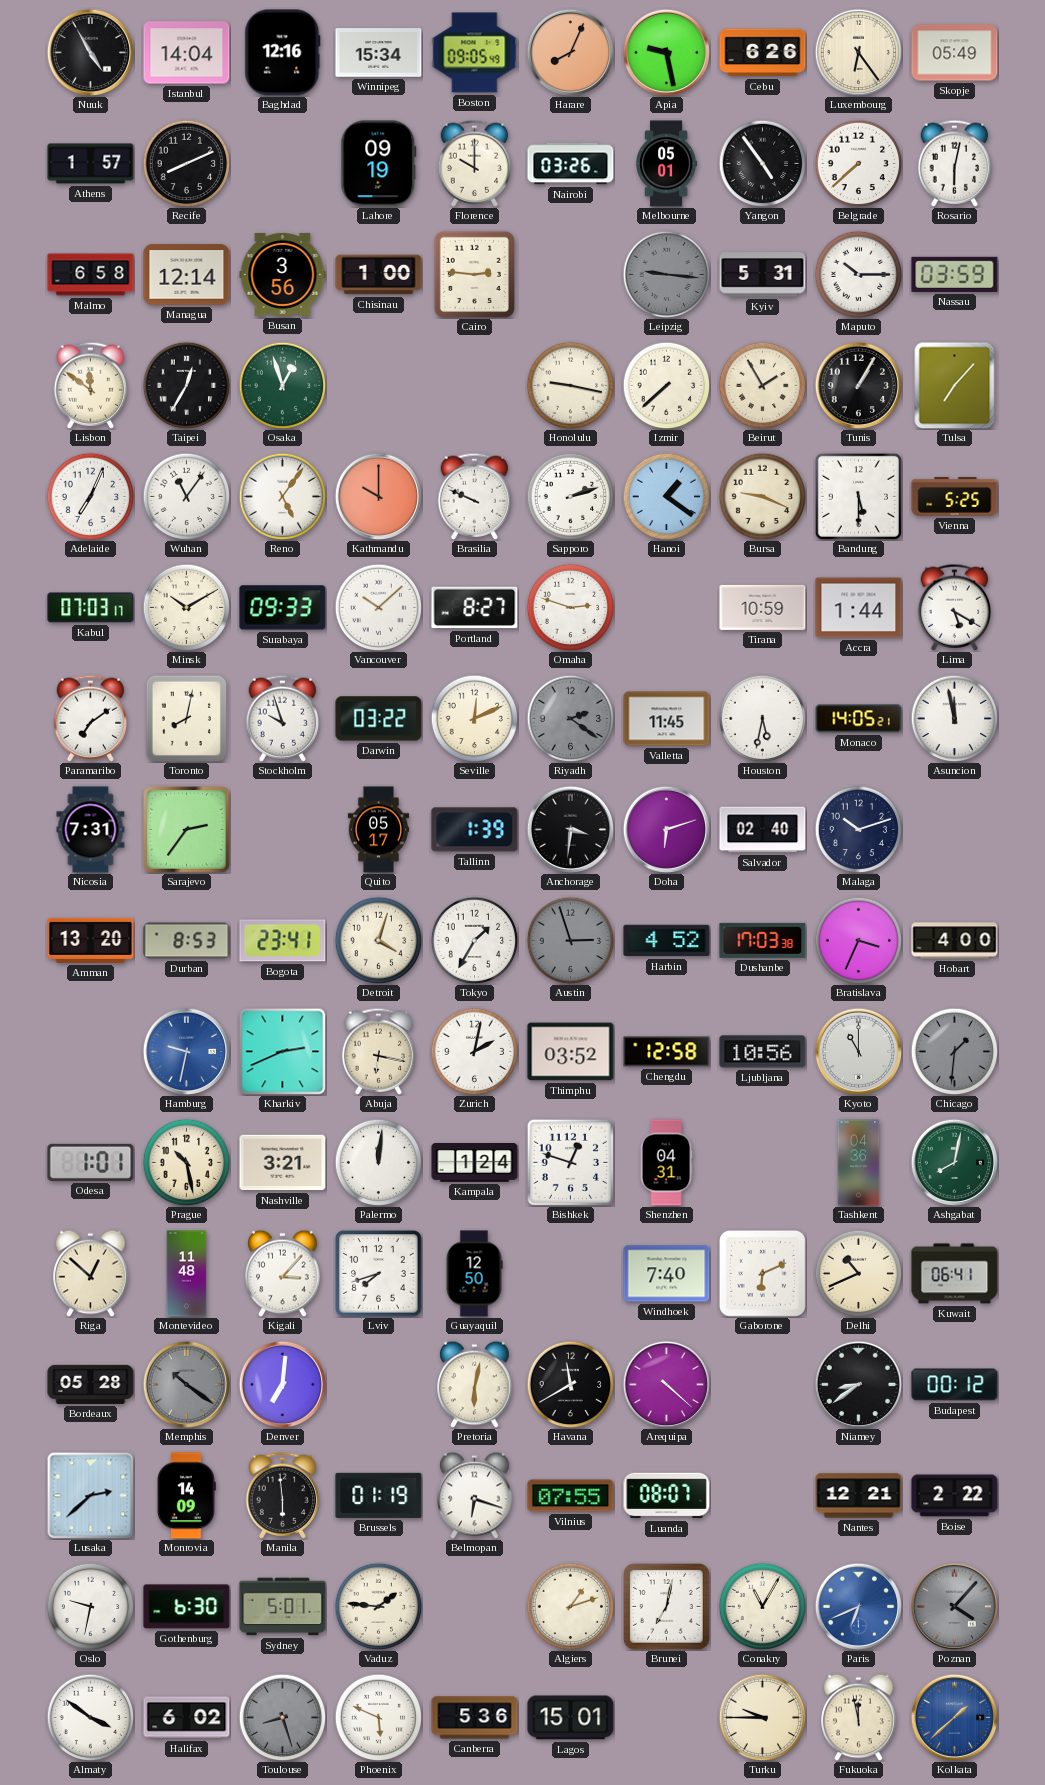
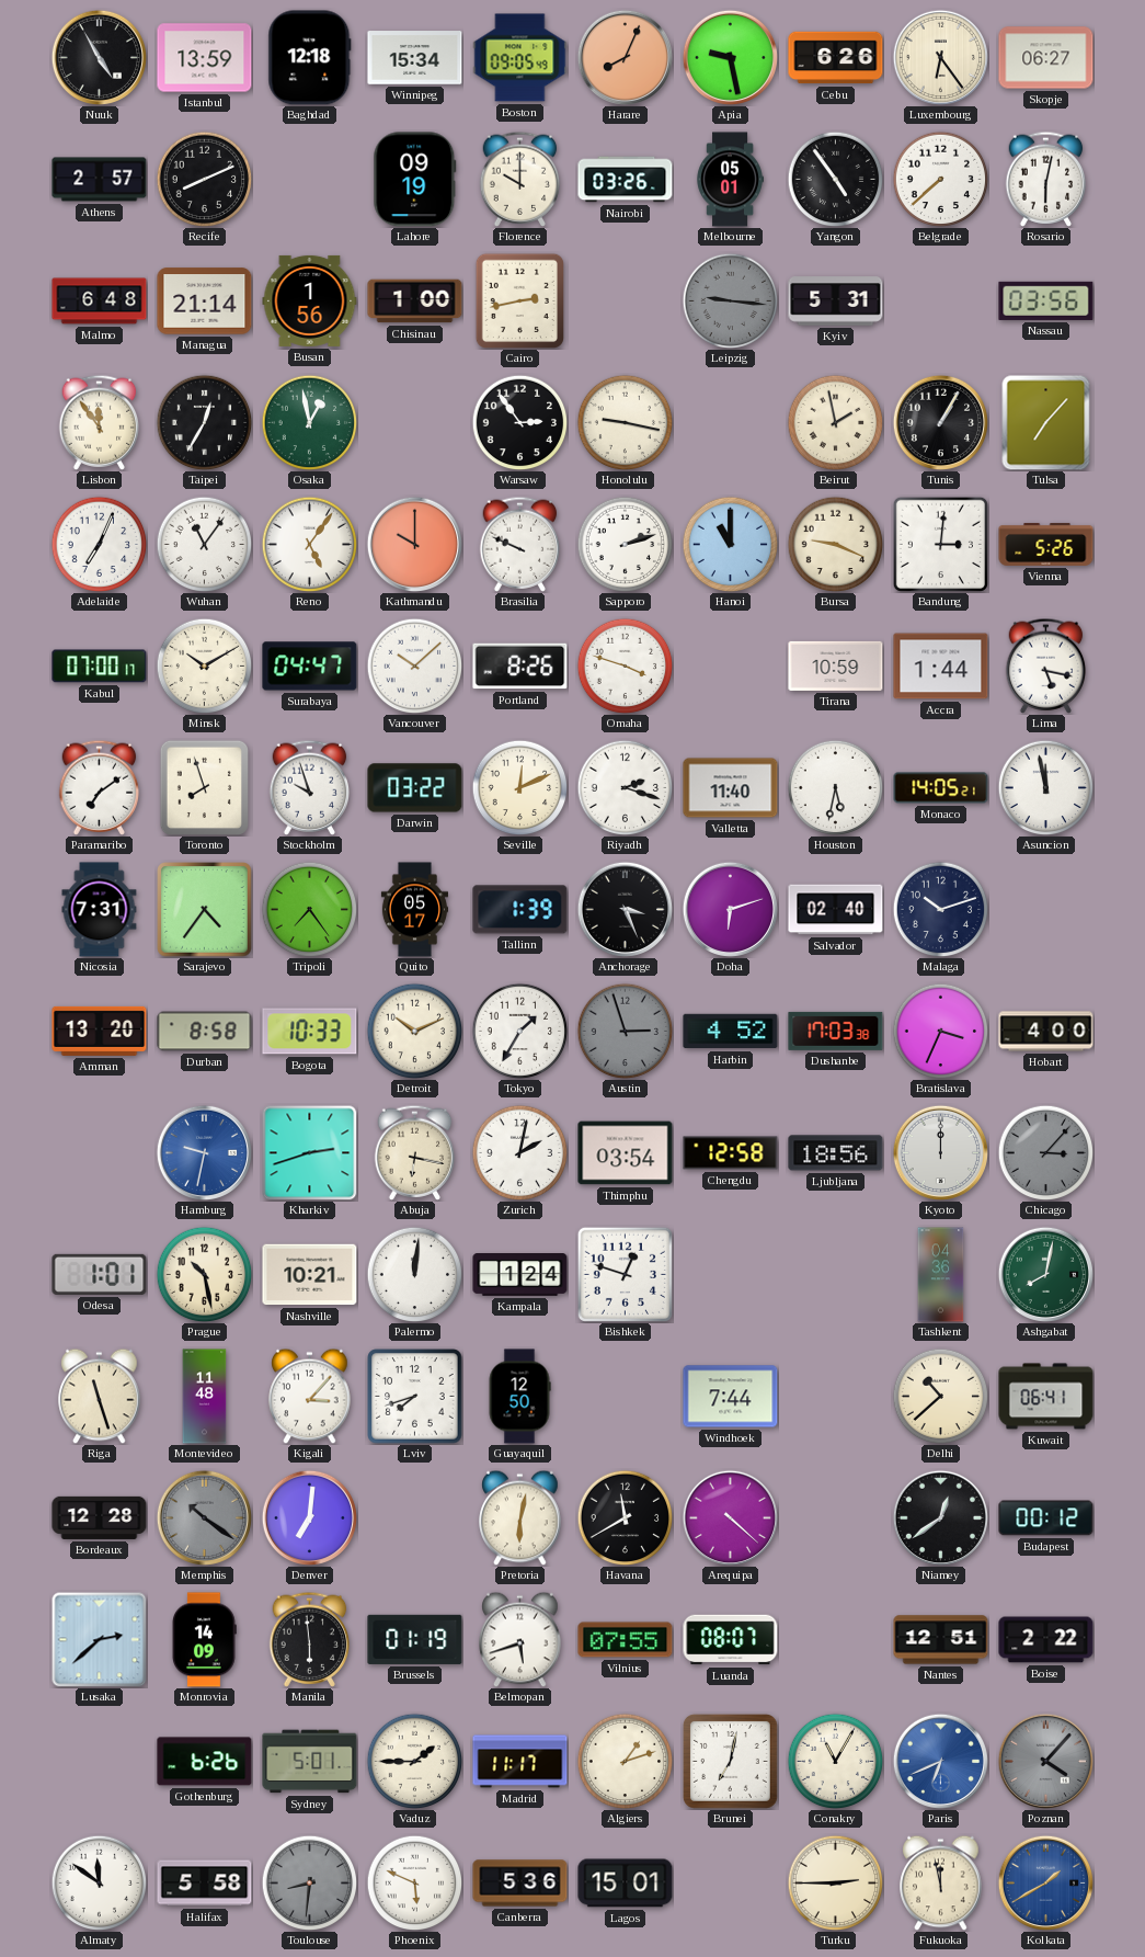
Istanbul: 14:04 -> 13:59 (205, 58)
Baghdad: 12:16 -> 12:18 (310, 58)
Skopje: 05:49 -> 06:27 (1046, 58)
Athens: 1:57 -> 2:57 (100, 180)
Malmo: 6:58 -> 6:48 (100, 301)
Managua: 12:14 -> 21:14 (205, 301)
Busan: 3:56 -> 1:56 (310, 300)
Cairo: 2:46 -> 2:43 (519, 300)
Maputo: 10:15 -> none (858, 274)
Nassau: 03:59 -> 03:56 (1046, 300)
Lisbon: 11:51 -> 11:54 (100, 422)
Osaka: 12:57 -> 12:58 (309, 422)
Warsaw: none -> 2:54 (519, 422)
Izmir: 7:38 -> none (666, 385)
Beirut: 1:55 -> 1:58 (835, 422)
Hanoi: 1:21 -> 11:00 (730, 544)
Bandung: 5:30 -> 3:01 (940, 544)
Vienna: 5:25 -> 5:26 (1046, 544)
Kabul: 07:03 -> 07:00 (100, 667)
Surabaya: 09:33 -> 04:47 (310, 667)
Portland: 8:27 -> 8:26 (520, 667)
Omaha: 2:48 -> 3:48 (625, 665)
Lima: 5:20 -> 5:17 (1046, 665)
Toronto: 8:02 -> 7:57 (204, 787)
Riyadh: 2:21 -> 2:18 (625, 787)
Riyadh dial: grey -> white (625, 787)
Valletta: 11:45 -> 11:40 (731, 788)
Sarajevo: 2:36 -> 4:36 (205, 910)
Tripoli: none -> 7:24 (309, 909)
Anchorage: 3:31 -> 3:26 (625, 909)
Durban: 8:53 -> 8:58 (205, 1032)
Bogota: 23:41 -> 10:33 (310, 1032)
Detroit: 4:03 -> 10:11 (414, 1031)
Kharkiv: 2:41 -> 2:42 (309, 1152)
Thimphu: 03:52 -> 03:54 (626, 1153)
Ljubljana: 10:56 -> 18:56 (836, 1153)
Kyoto: 11:00 -> 12:00 (940, 1152)
Chicago: 1:31 -> 3:07 (1045, 1152)
Nashville: 3:21 -> 10:21 (310, 1275)
Shenzhen: 04:31 -> none (666, 1163)
Riga: 12:52 -> 11:27 (100, 1396)
Windhoek: 7:40 -> 7:44 (731, 1397)
Gaborone: 6:11 -> none (762, 1273)
Delhi: 10:41 -> 10:38 (940, 1396)
Bordeaux: 05:28 -> 12:28 (100, 1517)
Niamey: 8:39 -> 12:39 (940, 1517)
Belmopan: 6:18 -> 5:42 (520, 1639)
Nantes: 12:21 -> 12:51 (941, 1640)
Oslo: 9:32 -> none (90, 1606)
Gothenburg: 6:30 -> 6:26 (205, 1762)
Vaduz: 1:46 -> 1:45 (414, 1761)
Madrid: none -> 11:17 (520, 1762)
Almaty: 3:51 -> 11:51 (99, 1882)
Halifax: 6:02 -> 5:58 (205, 1884)
Toulouse: 8:27 -> 8:31 (309, 1882)
Turku: 9:45 -> 2:45 (835, 1882)
Kolkata: 1:38 -> 1:40 (1045, 1882)
